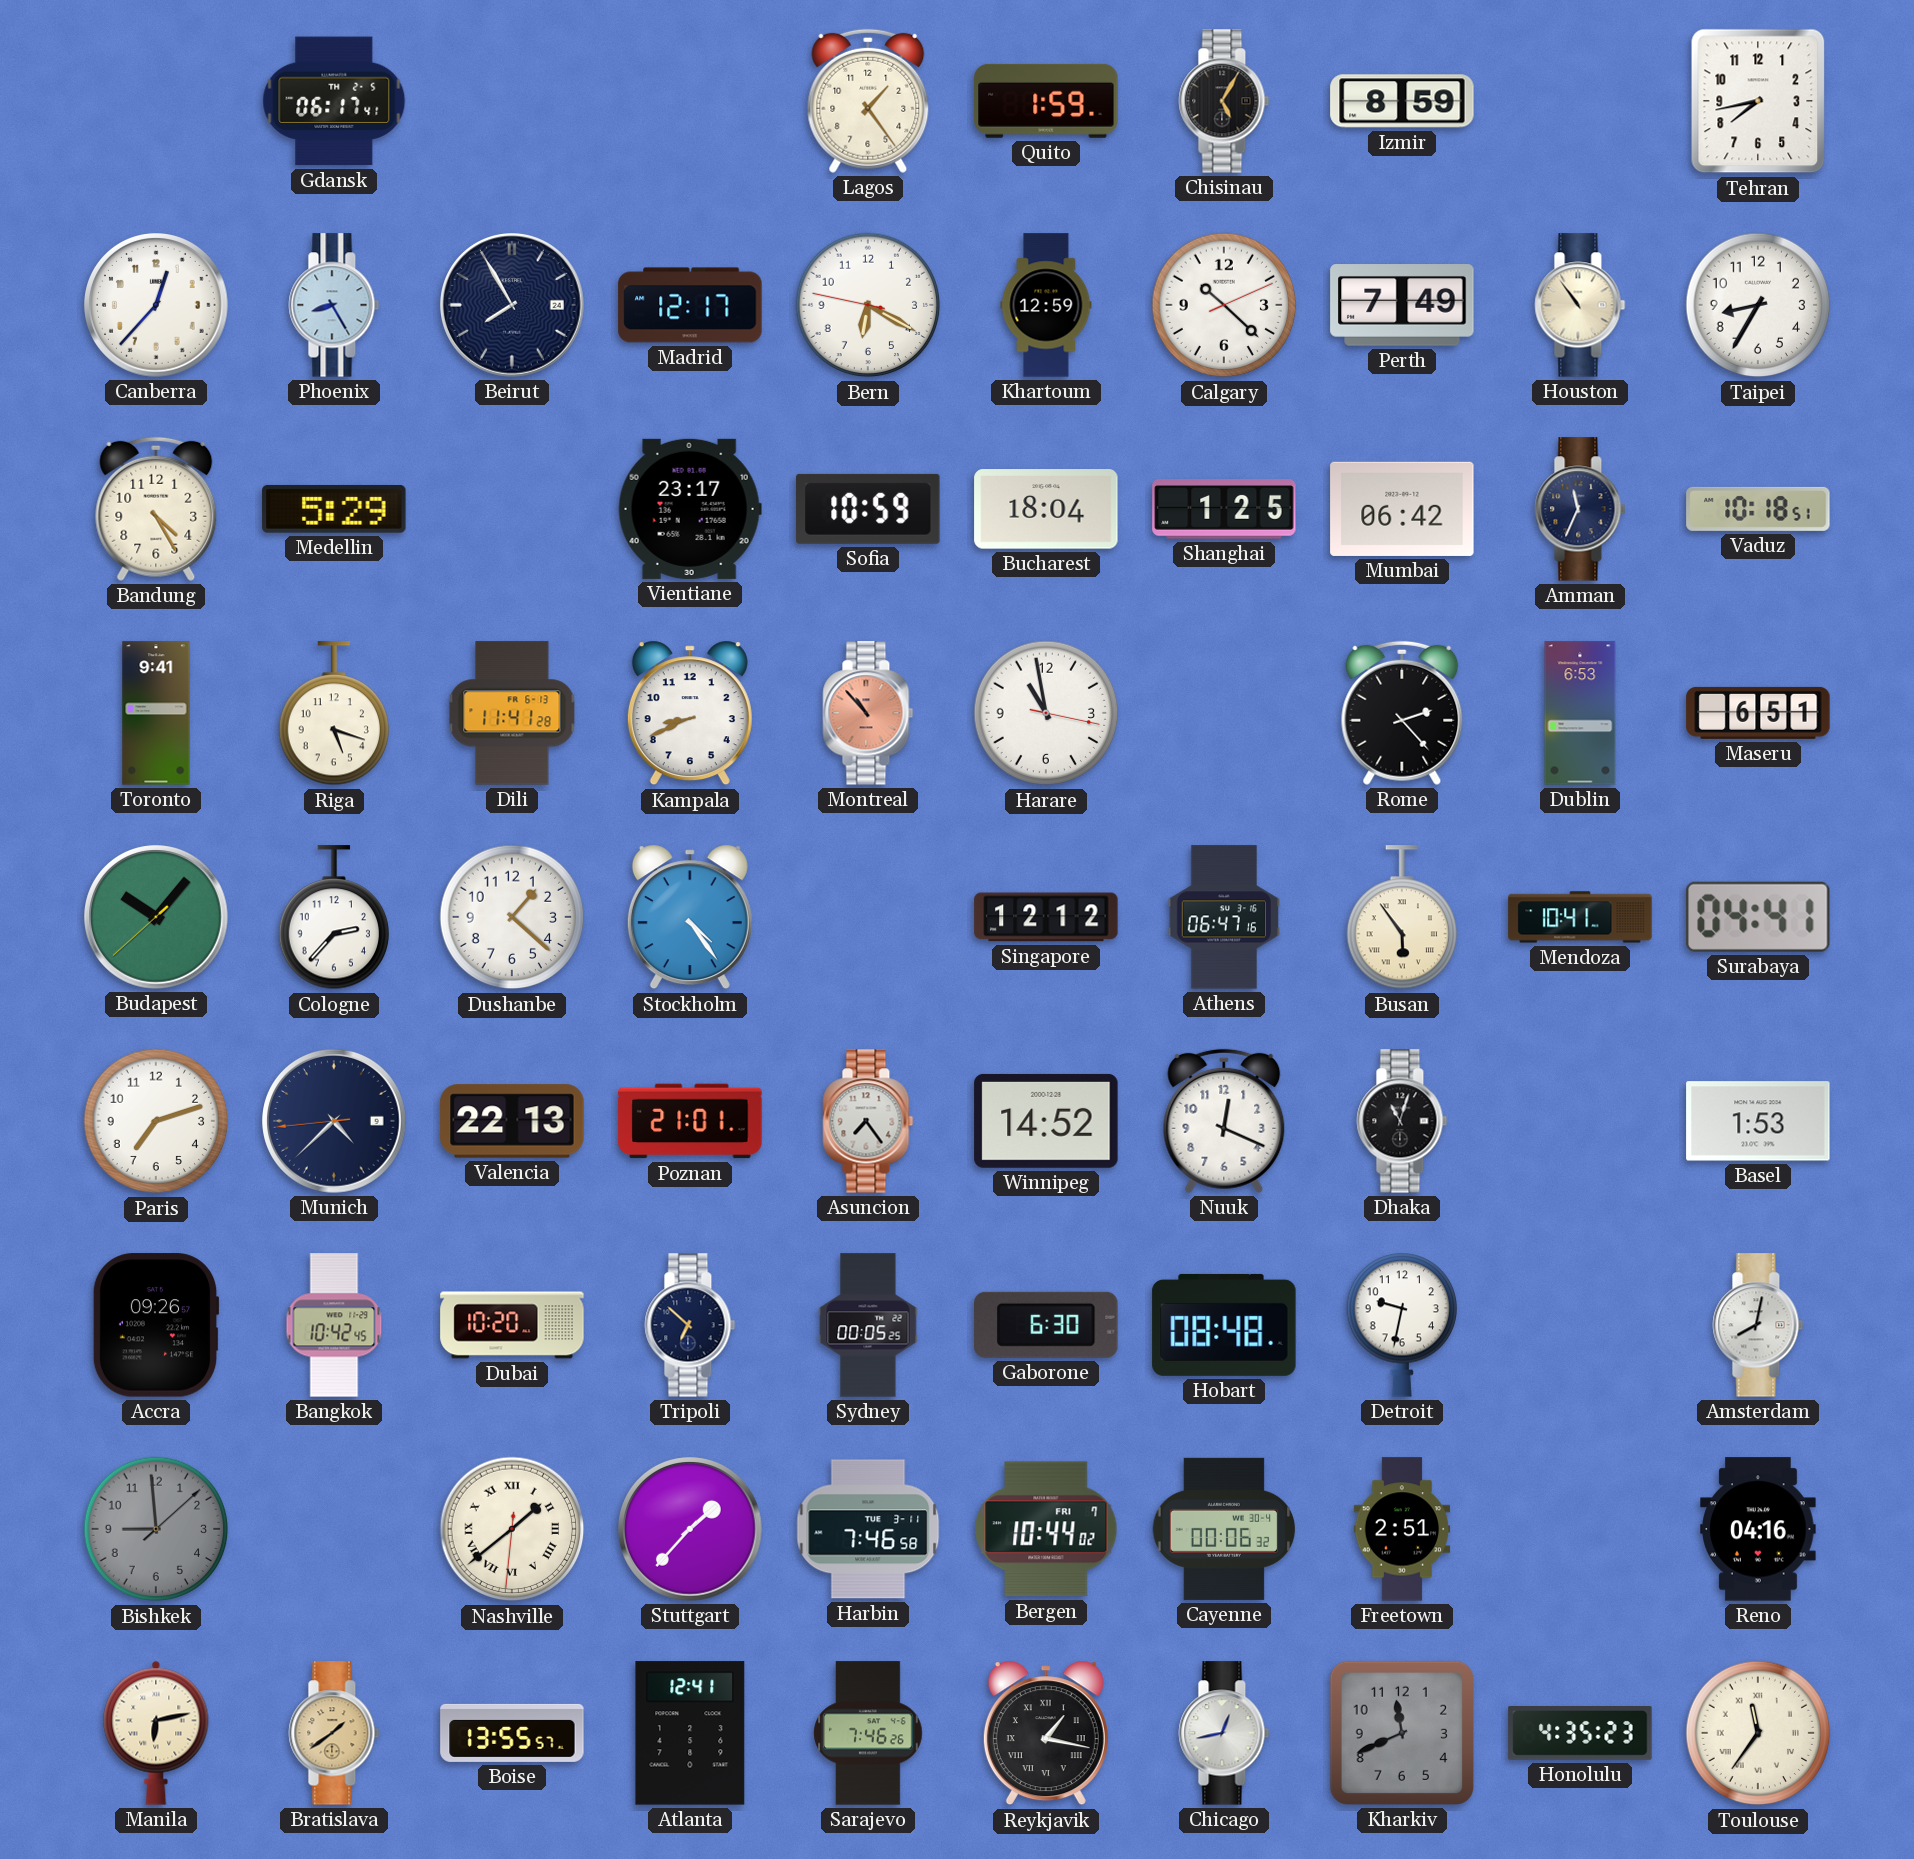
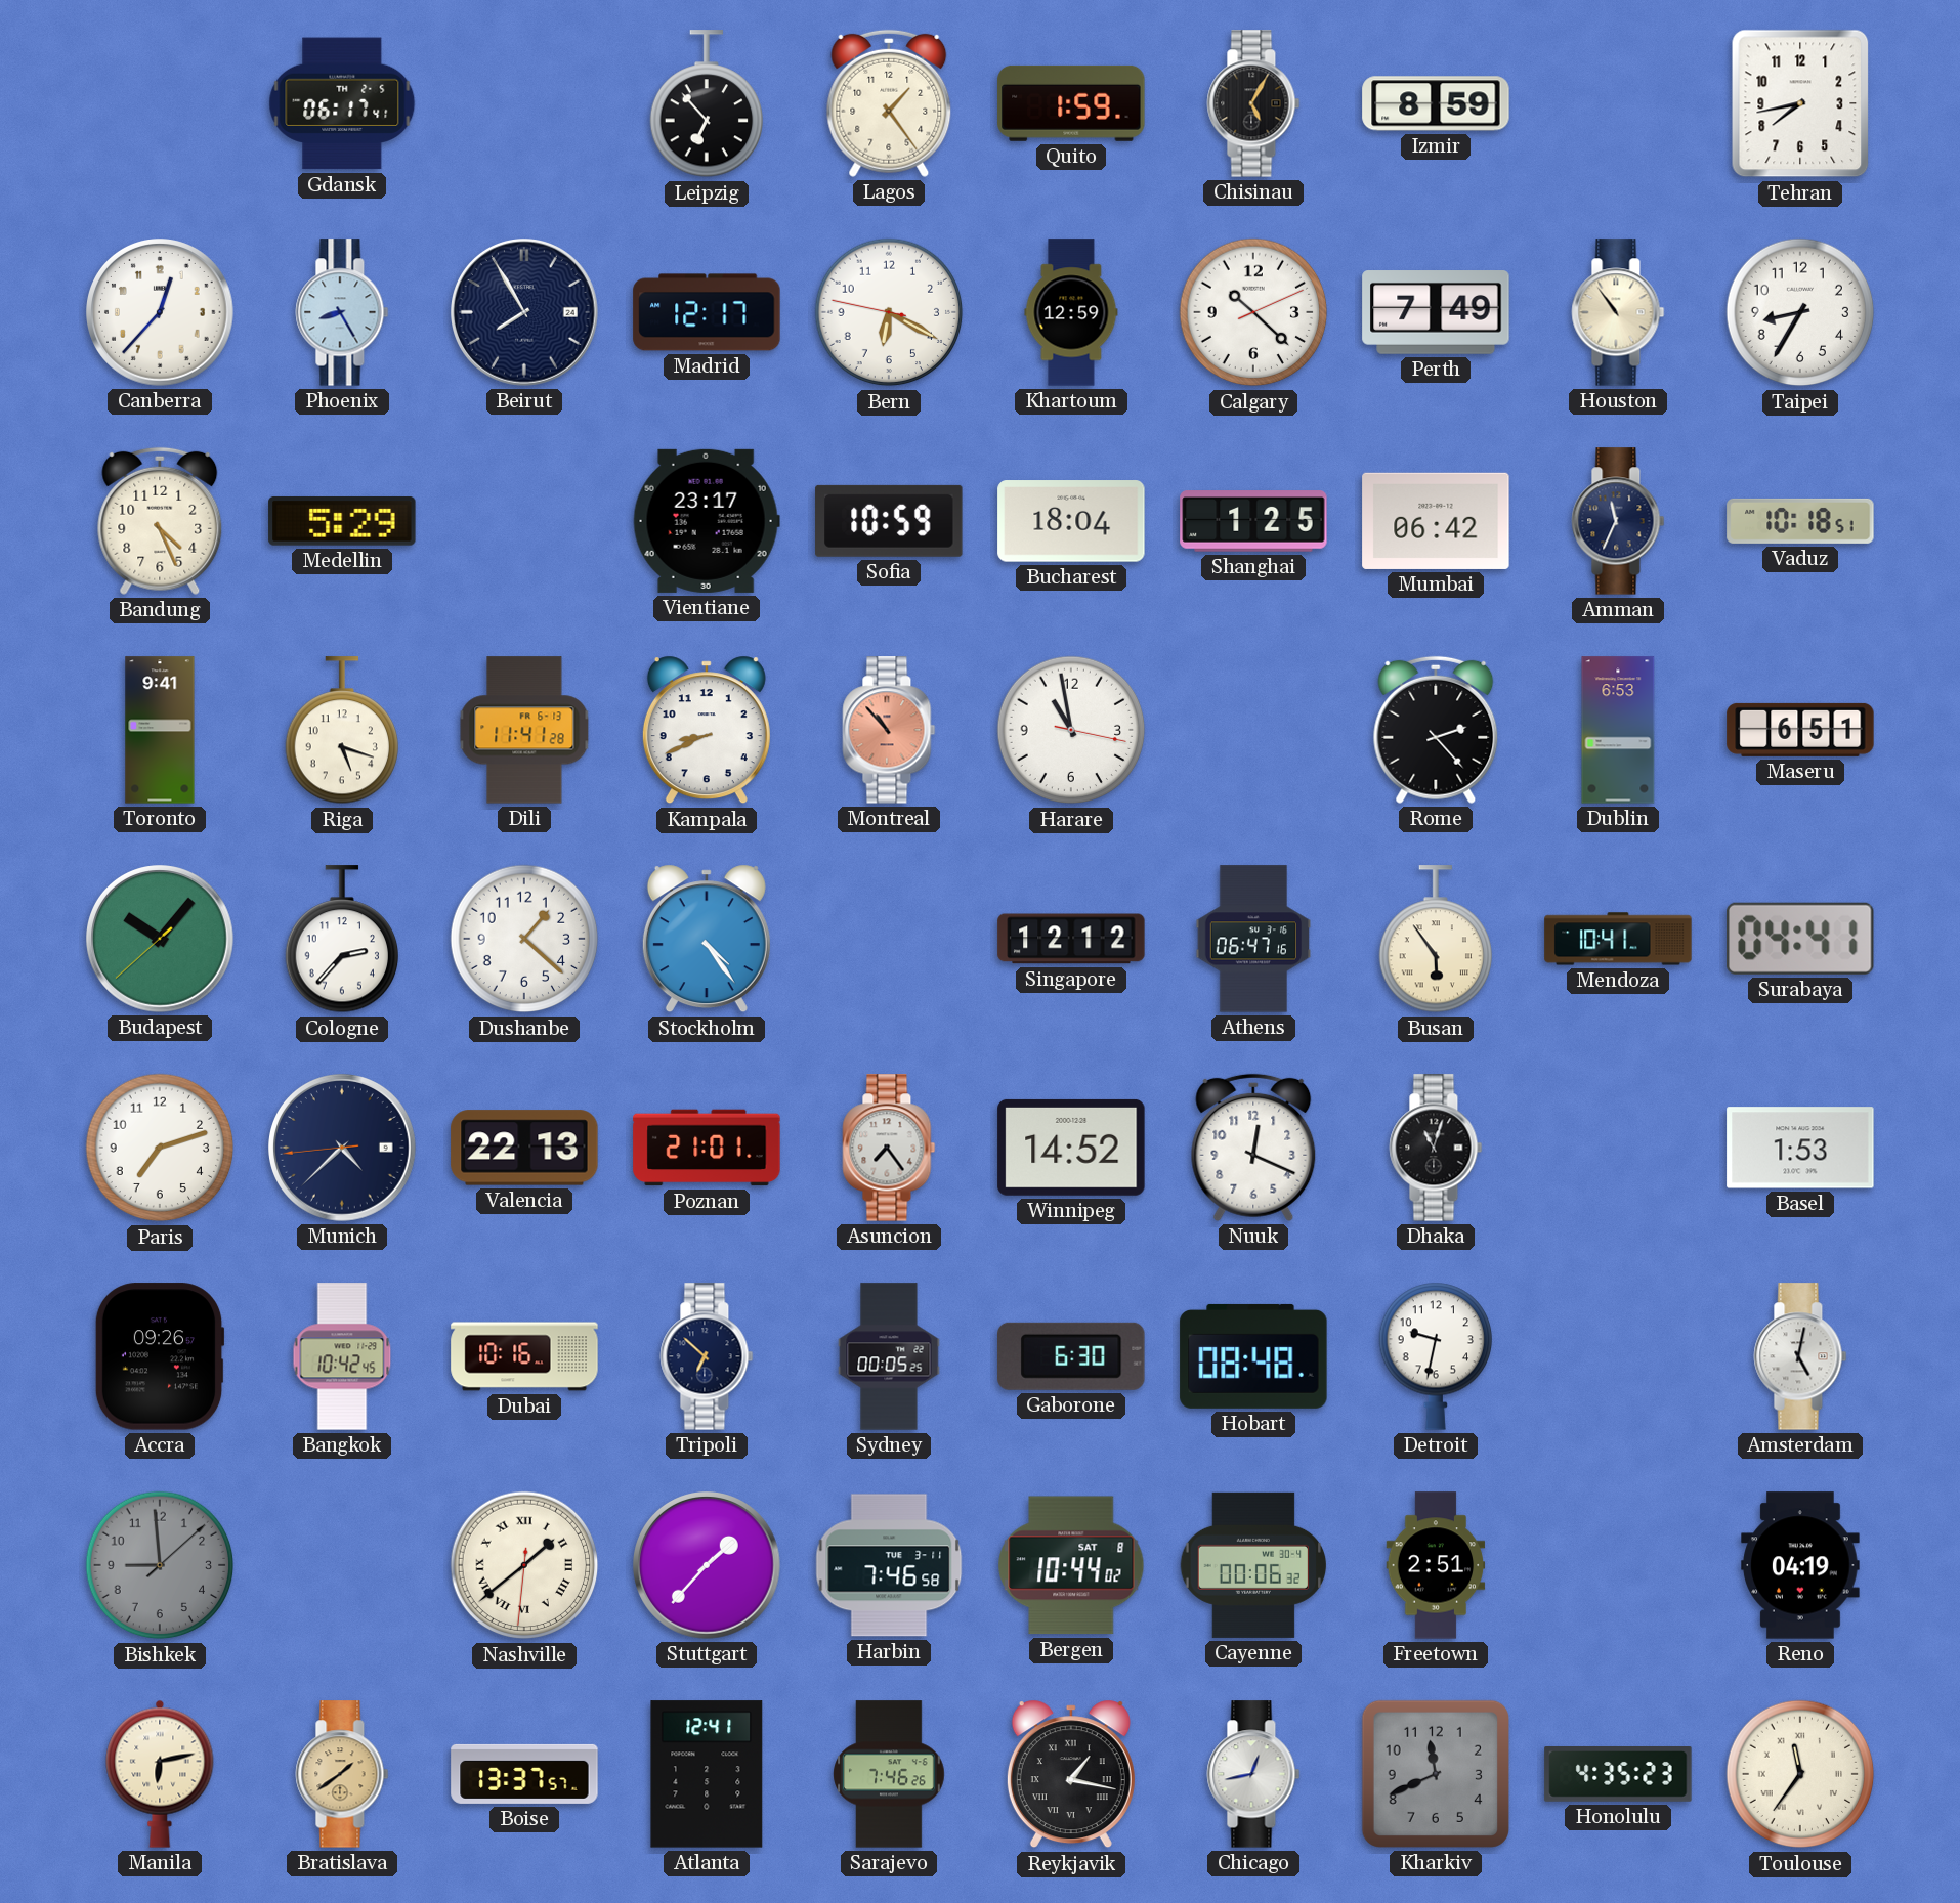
Leipzig: none -> 6:53 (706, 104)
Bandung: 4:25 -> 4:26 (160, 521)
Dubai: 10:20 -> 10:16 (524, 1356)
Amsterdam: 8:02 -> 5:02 (1800, 1356)
Bergen date: FRI 7 -> SAT 8 (1071, 1565)
Reno: 04:16 -> 04:19 (1800, 1565)
Boise: 13:55 -> 13:37 (524, 1774)
